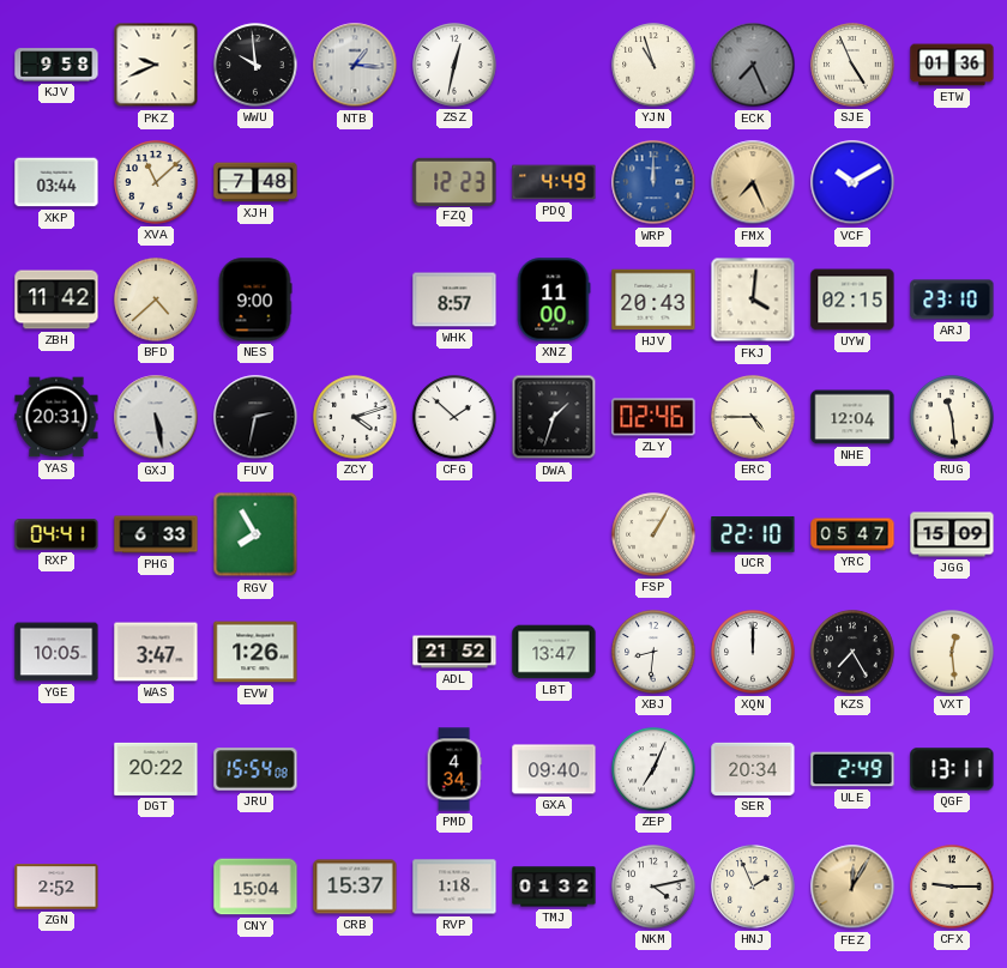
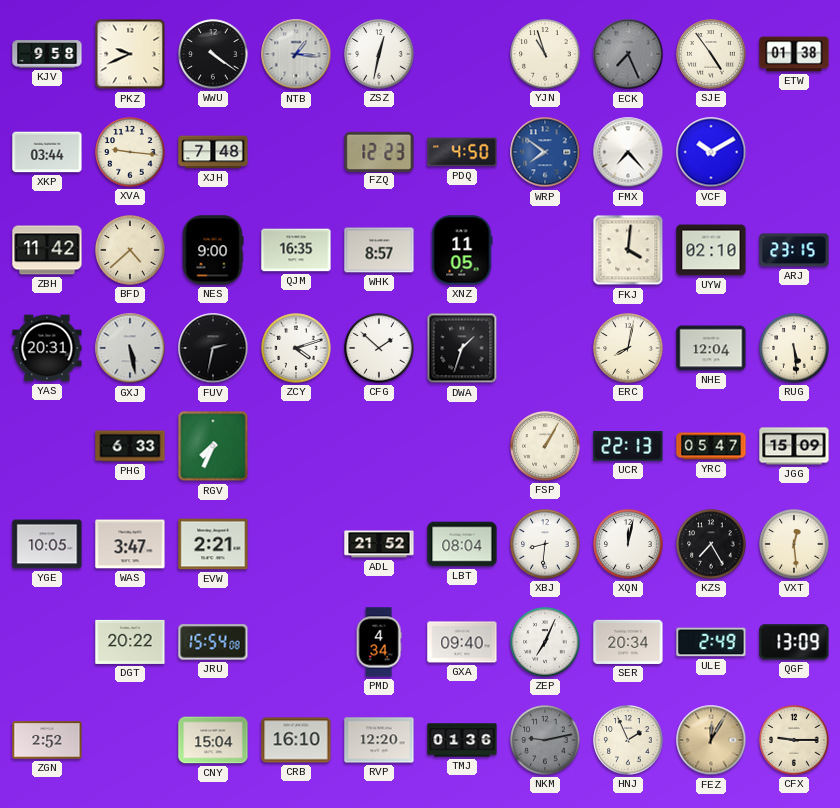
WWU: 9:59 -> 4:21 (213, 54)
SJE: 4:56 -> 4:54 (711, 54)
ETW: 01:36 -> 01:38 (794, 54)
XVA: 11:08 -> 9:16 (130, 152)
PDQ: 4:49 -> 4:50 (462, 152)
WRP: 12:00 -> 7:51 (545, 152)
FMX: 7:26 -> 7:23 (628, 152)
FMX dial: champagne -> white (628, 152)
QJM: none -> 16:35 (296, 250)
XNZ: 11:00 -> 11:05 (462, 250)
HJV: 20:43 -> none (653, 300)
UYW: 02:15 -> 02:10 (711, 250)
ARJ: 23:10 -> 23:15 (794, 250)
ZLY: 02:46 -> none (653, 417)
ERC: 4:45 -> 8:02 (628, 348)
RUG: 11:29 -> 5:29 (794, 348)
RXP: 04:41 -> none (56, 534)
RGV: 7:55 -> 7:34 (213, 446)
UCR: 22:10 -> 22:13 (628, 446)
EVW: 1:26 -> 2:21 (213, 544)
LBT: 13:47 -> 08:04 (462, 544)
XQN: 12:00 -> 12:02 (628, 544)
QGF: 13:11 -> 13:09 (794, 642)
CRB: 15:37 -> 16:10 (296, 740)
RVP: 1:18 -> 12:20 (379, 740)
TMJ: 01:32 -> 01:36 (462, 740)
NKM: 4:13 -> 9:13 (545, 740)
NKM dial: white -> grey (545, 740)
